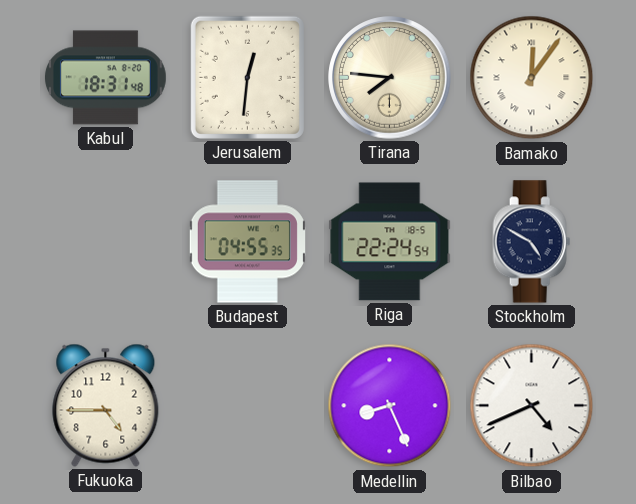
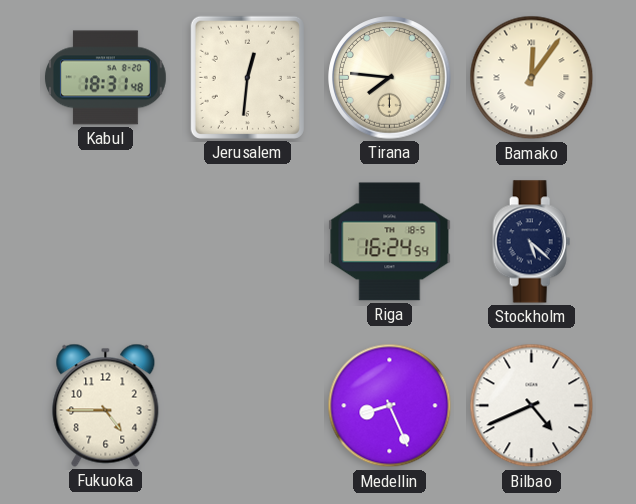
Budapest: 04:55 -> none (247, 242)
Riga: 22:24 -> 16:24 (390, 242)
Stockholm: 4:50 -> 5:22 (532, 242)
